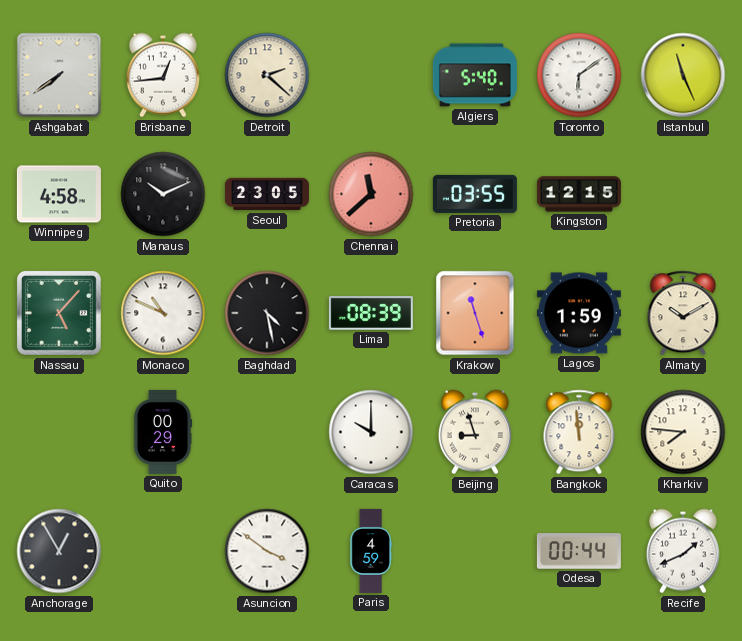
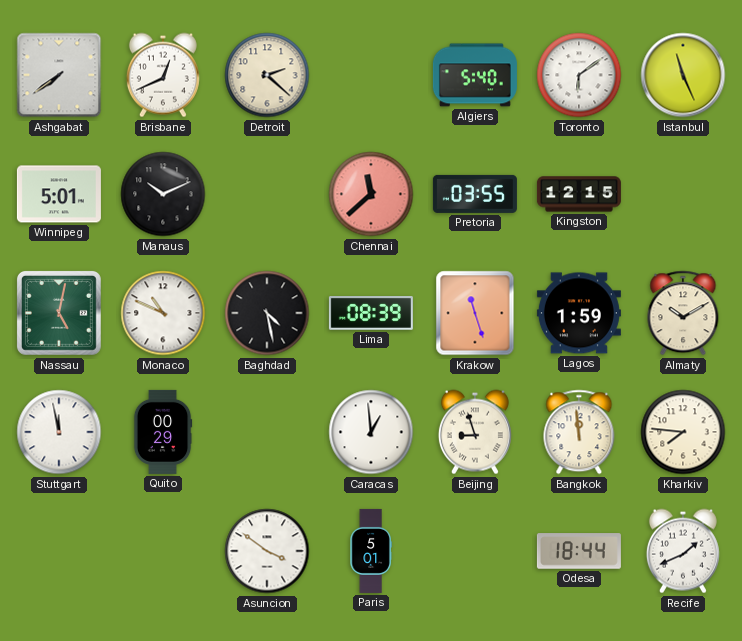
Brisbane: 12:44 -> 12:41 (163, 75)
Winnipeg: 4:58 -> 5:01 (59, 194)
Seoul: 23:05 -> none (267, 194)
Nassau: 5:07 -> 5:02 (59, 313)
Stuttgart: none -> 11:58 (59, 432)
Caracas: 10:00 -> 12:59 (371, 432)
Anchorage: 12:55 -> none (59, 551)
Paris: 4:59 -> 5:01 (371, 551)
Odesa: 00:44 -> 18:44 (579, 551)
